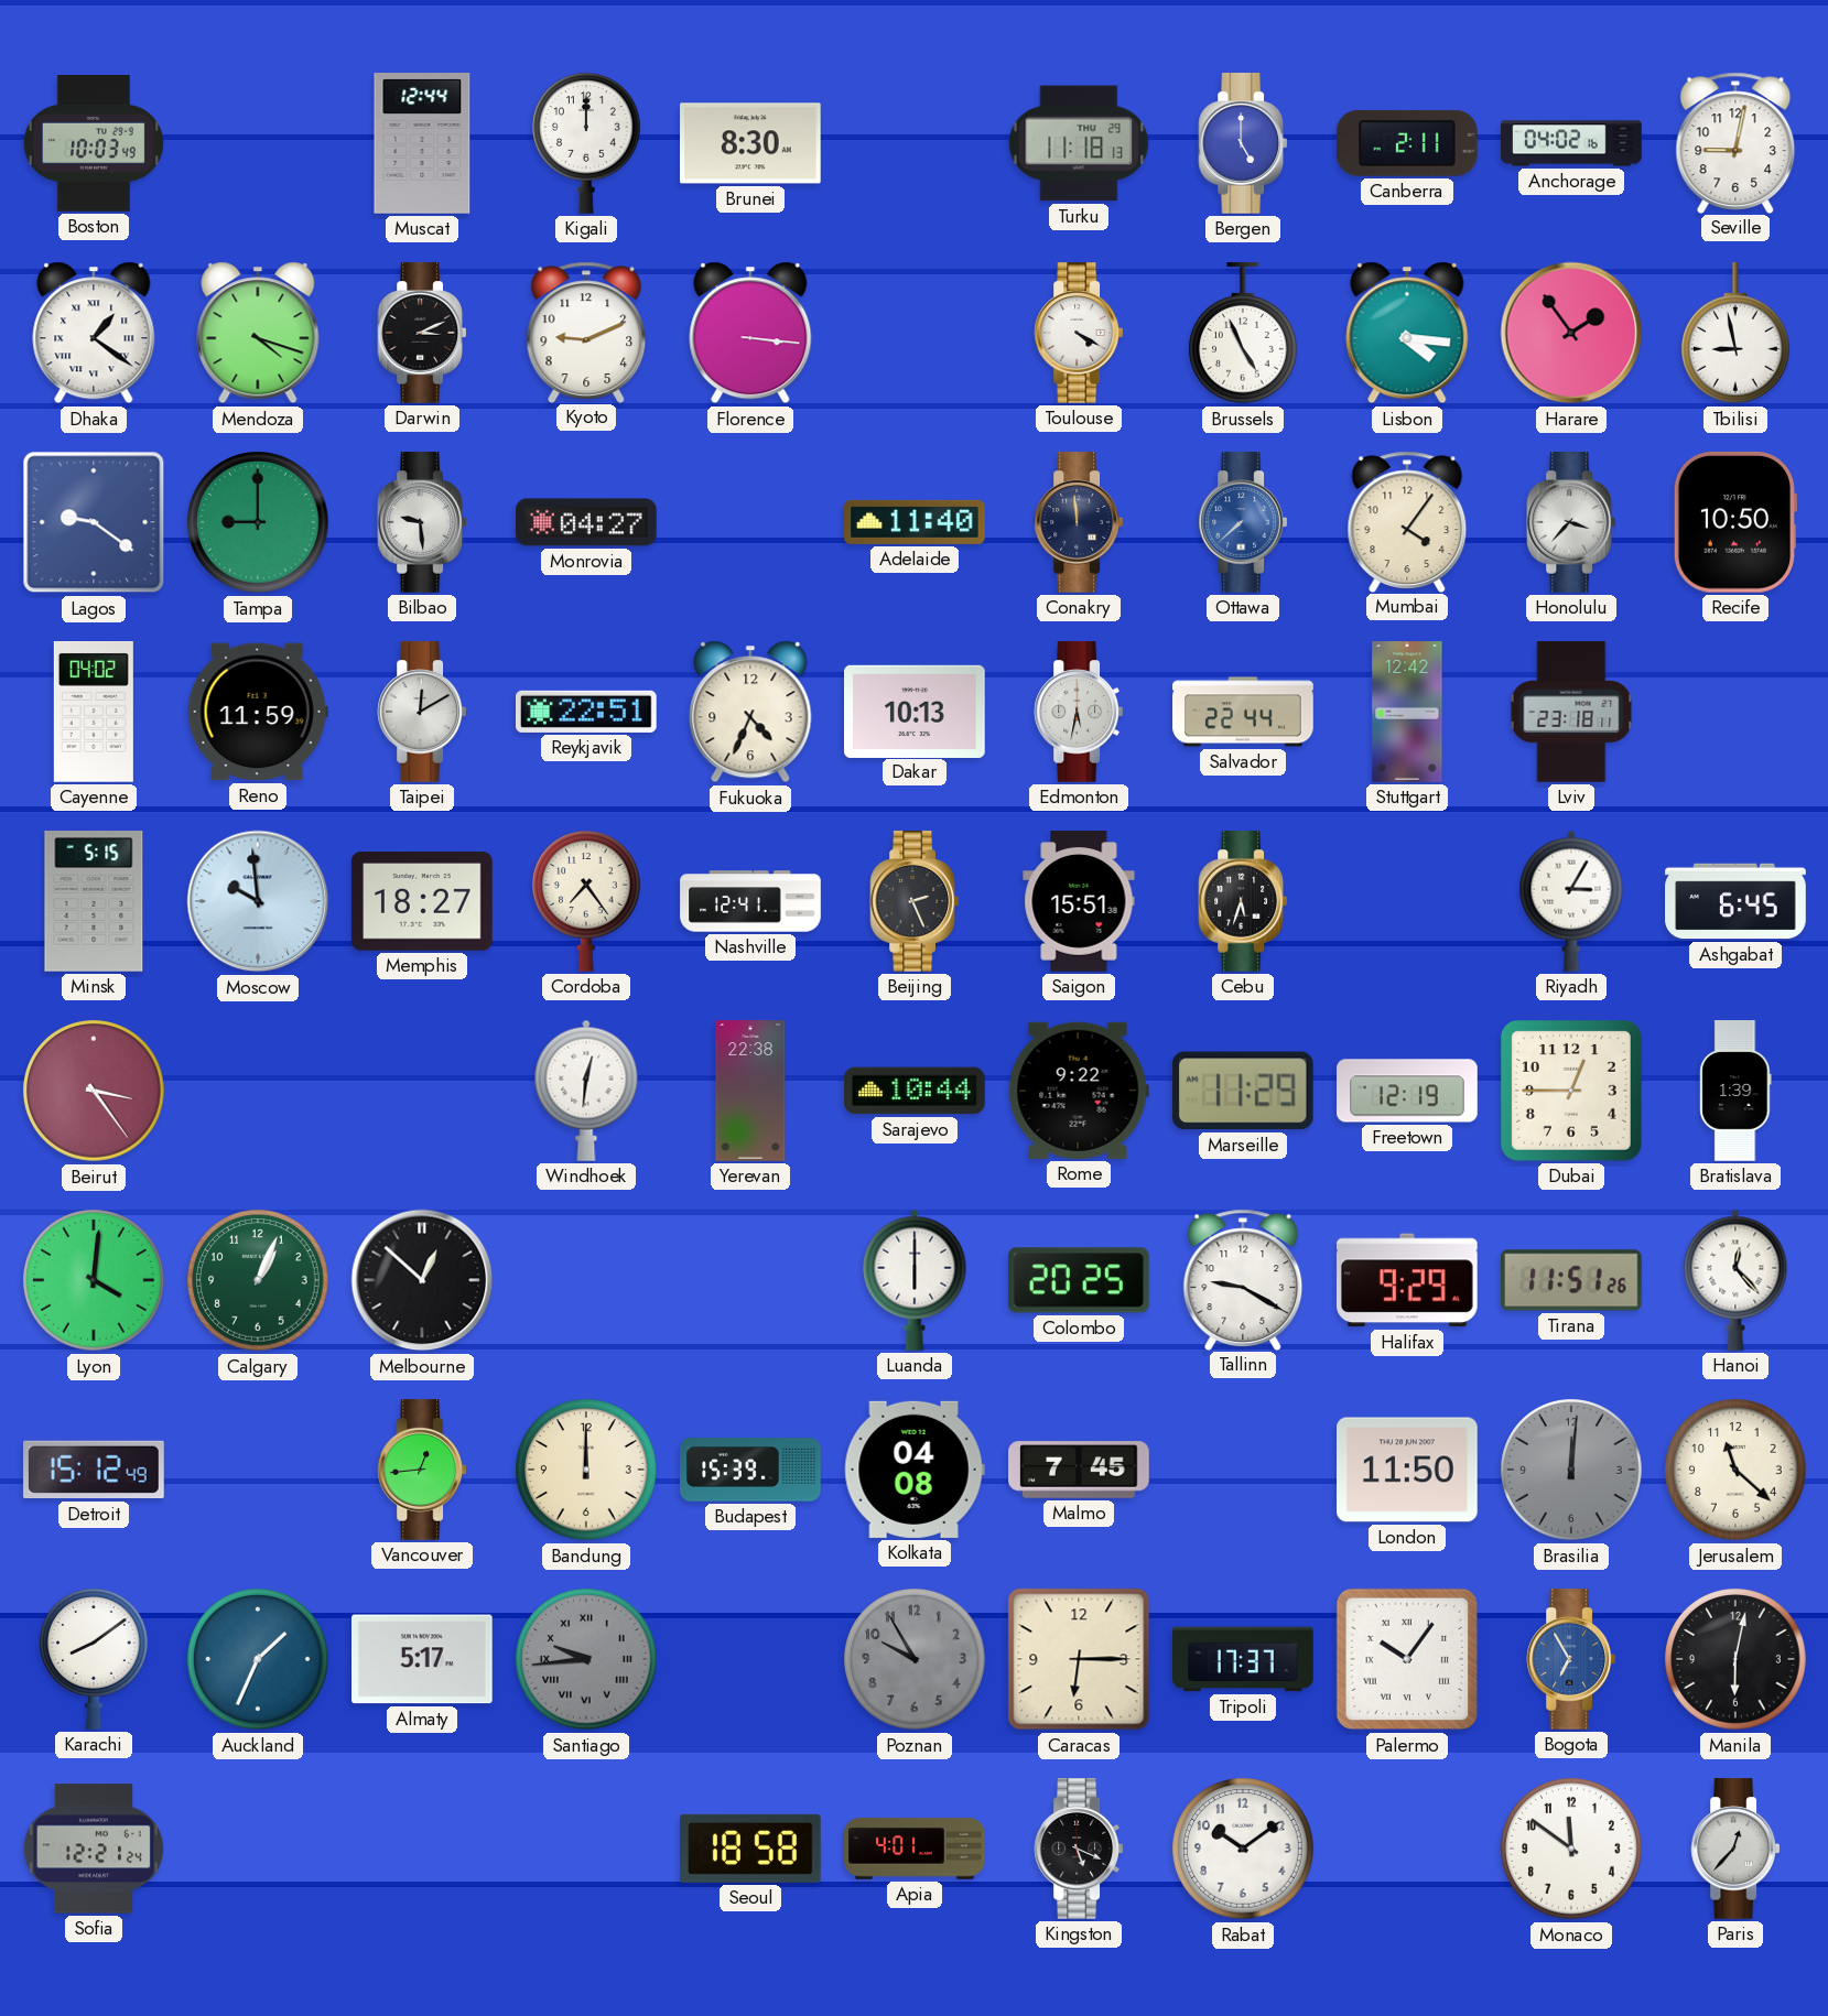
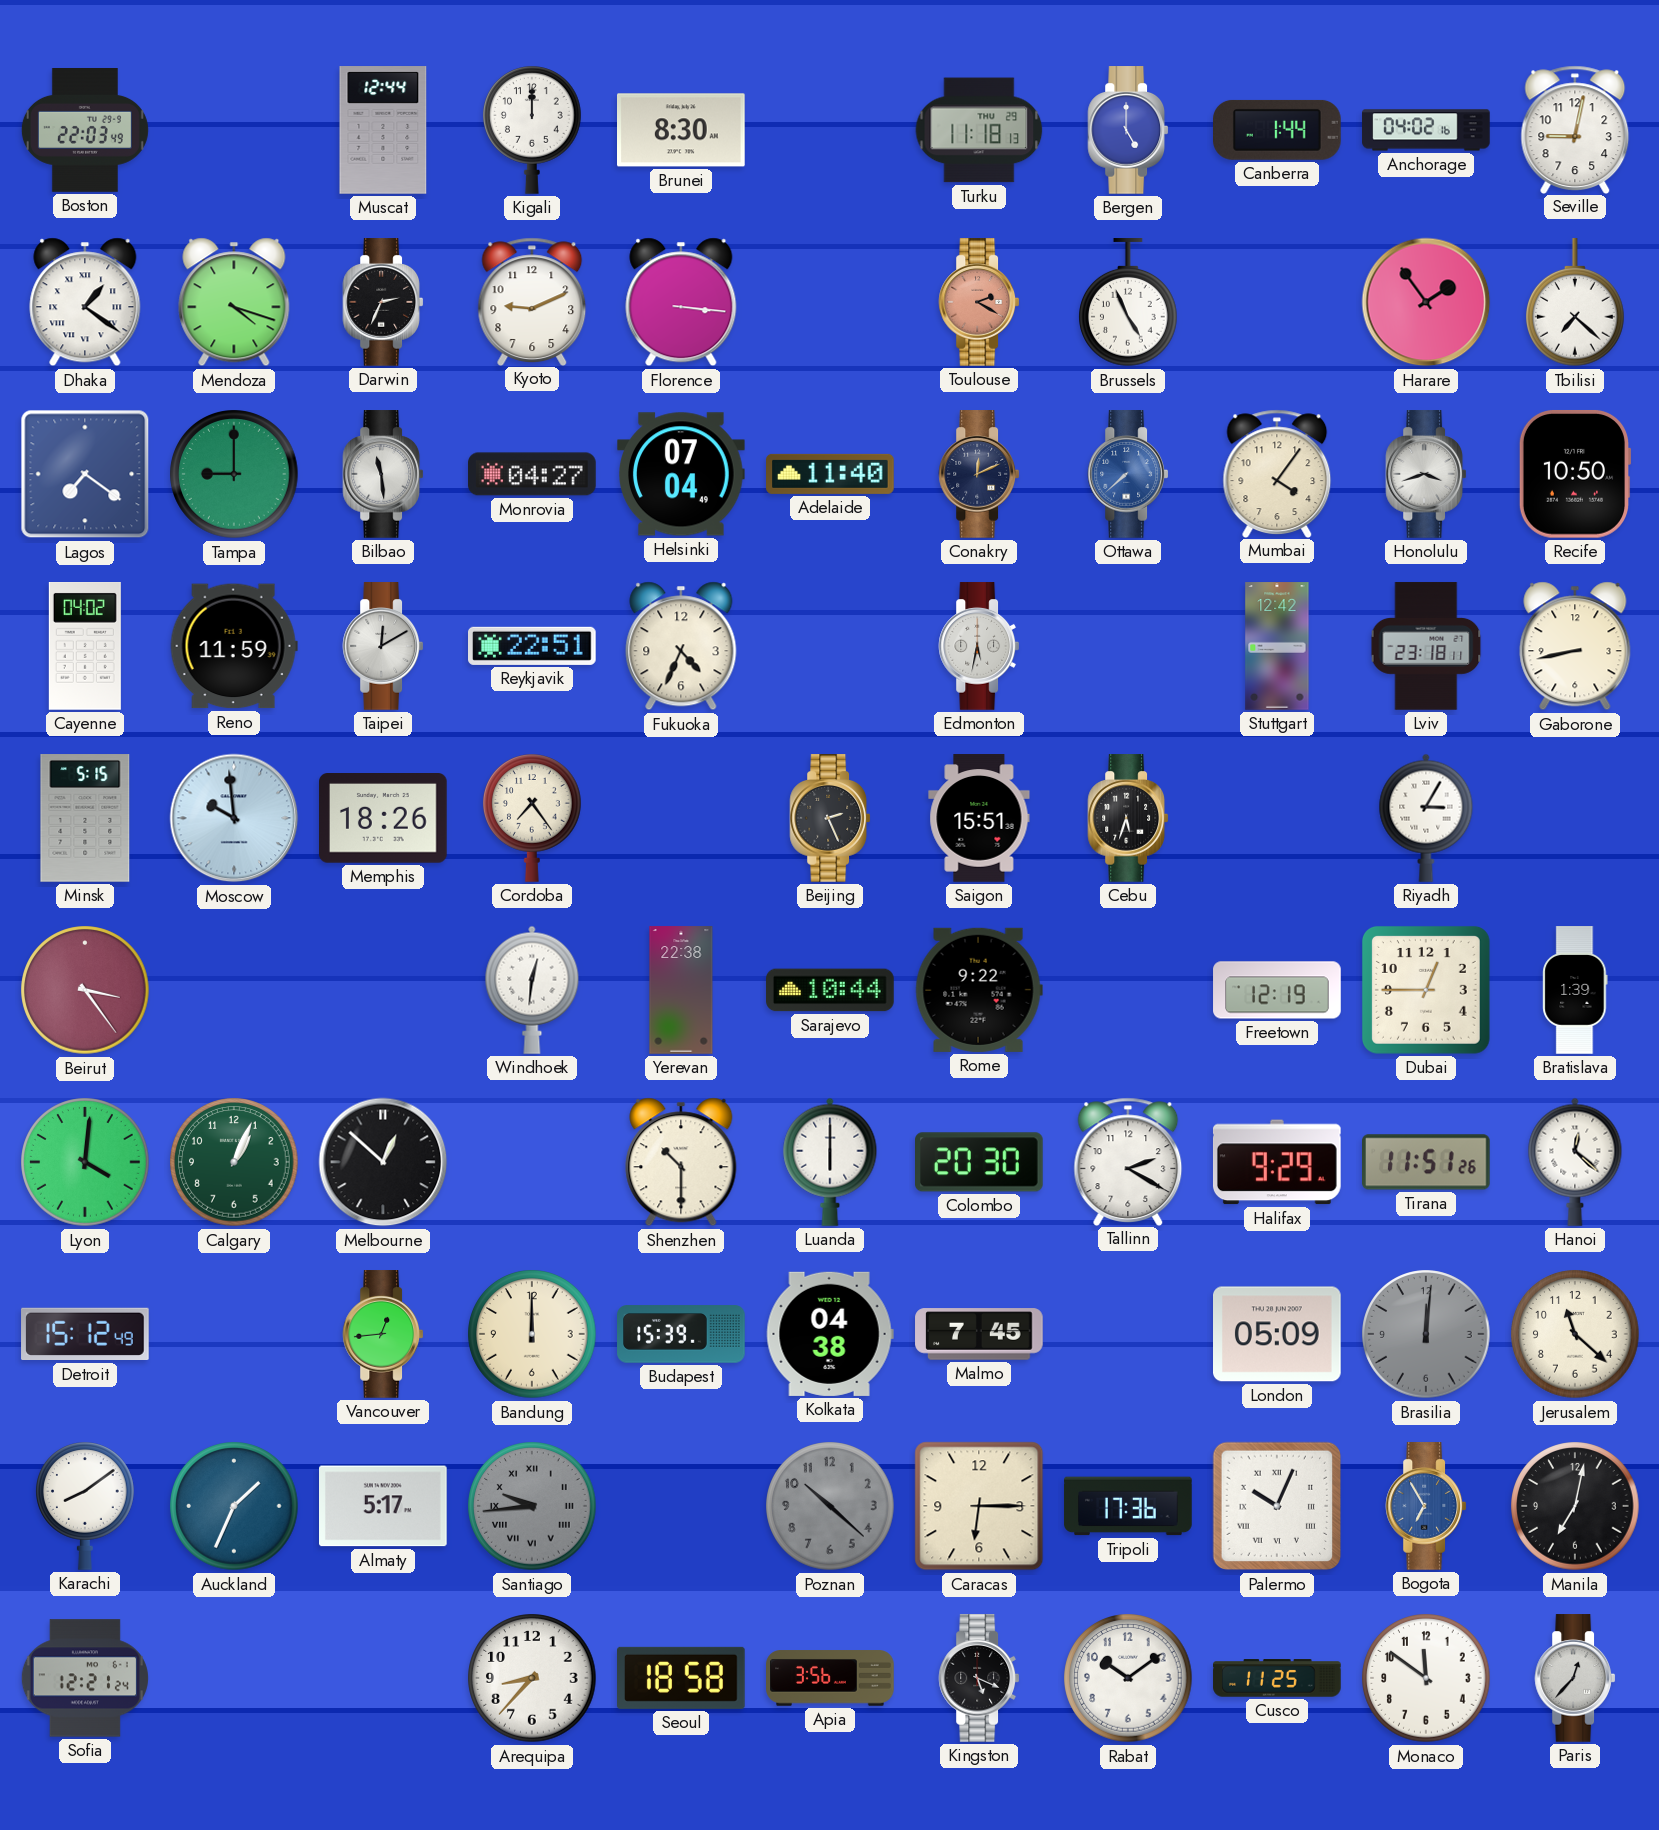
Boston: 10:03 -> 22:03 (85, 131)
Canberra: 2:11 -> 1:44 (1278, 130)
Darwin: 3:11 -> 2:34 (383, 302)
Toulouse: 4:20 -> 2:20 (979, 302)
Toulouse dial: white -> salmon (979, 302)
Lisbon: 4:16 -> none (1407, 333)
Tbilisi: 8:58 -> 7:22 (1576, 303)
Lagos: 9:21 -> 7:21 (85, 474)
Bilbao: 9:29 -> 11:29 (383, 474)
Helsinki: none -> 07:04 (682, 474)
Conakry: 11:59 -> 12:11 (979, 474)
Honolulu: 3:37 -> 3:42 (1426, 474)
Dakar: 10:13 -> none (915, 711)
Salvador: 22:44 -> none (1243, 712)
Gaborone: none -> 8:43 (1575, 646)
Memphis: 18:27 -> 18:26 (384, 819)
Nashville: 12:41 -> none (750, 901)
Ashgabat: 6:45 -> none (1735, 901)
Marseille: 11:29 -> none (1243, 1091)
Shenzhen: none -> 10:30 (681, 1162)
Colombo: 20:25 -> 20:30 (980, 1162)
Tallinn: 9:20 -> 2:20 (1128, 1161)
Hanoi: 12:23 -> 12:22 (1575, 1162)
Kolkata: 04:08 -> 04:38 (830, 1334)
London: 11:50 -> 05:09 (1278, 1334)
Poznan: 9:55 -> 10:22 (830, 1506)
Tripoli: 17:37 -> 17:36 (1128, 1506)
Palermo: 10:06 -> 10:04 (1277, 1506)
Manila: 6:02 -> 7:02 (1575, 1506)
Arequipa: none -> 8:37 (532, 1678)
Apia: 4:01 -> 3:56 (830, 1678)
Cusco: none -> 11:25 (1277, 1678)
